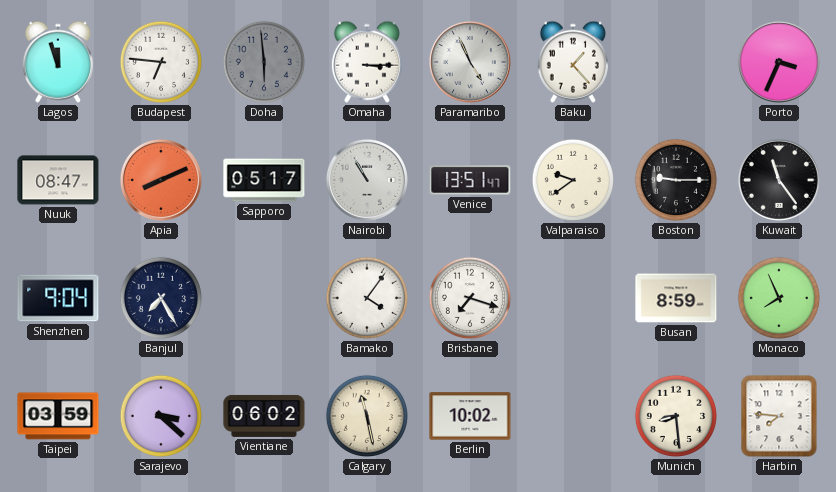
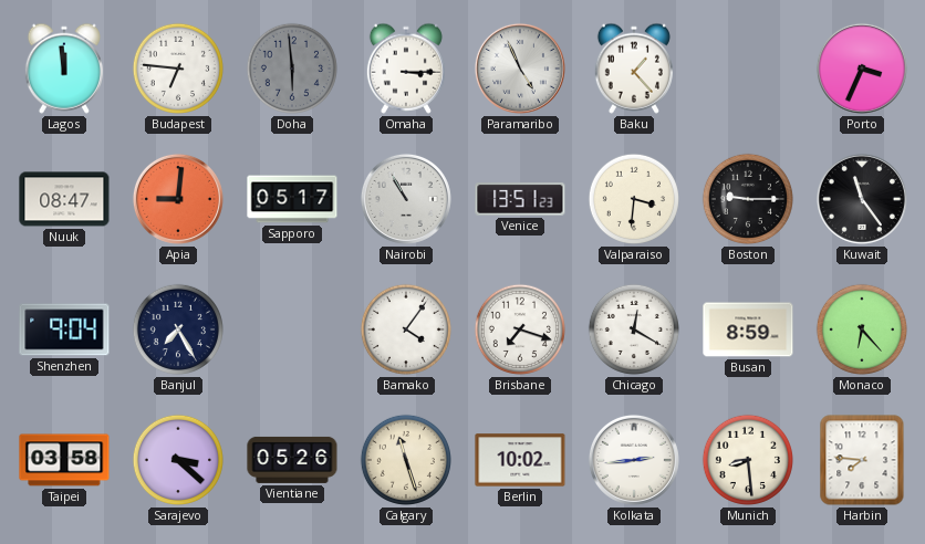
Lagos: 11:57 -> 11:59 (64, 69)
Apia: 8:11 -> 9:01 (178, 199)
Venice: 13:51:47 -> 13:51:23 (520, 199)
Valparaiso: 9:39 -> 3:31 (634, 199)
Chicago: none -> 12:20 (634, 329)
Monaco: 7:56 -> 6:23 (862, 329)
Taipei: 03:59 -> 03:58 (64, 460)
Vientiane: 06:02 -> 05:26 (292, 460)
Calgary: 11:28 -> 11:27 (406, 460)
Kolkata: none -> 2:44 (634, 460)
